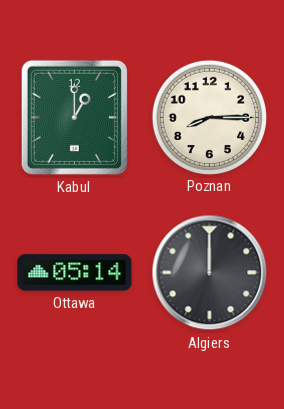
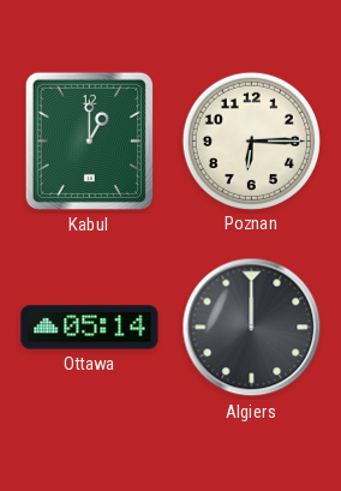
Poznan: 8:15 -> 6:15 (251, 140)
